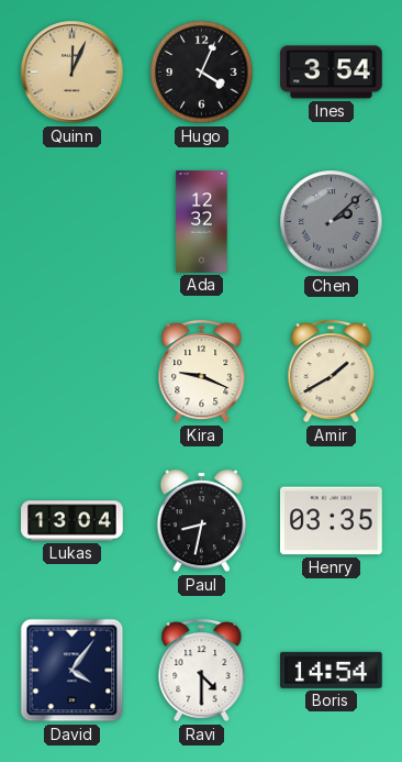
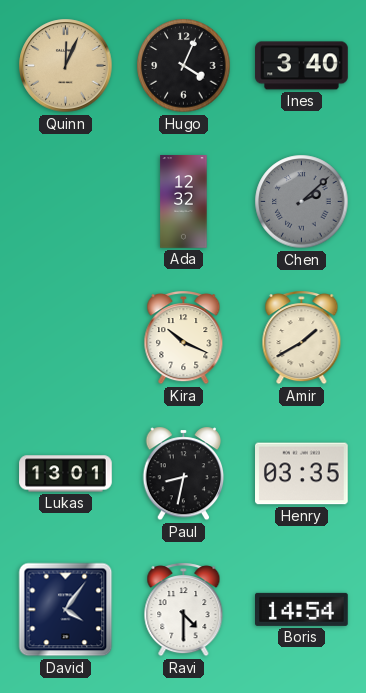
Ines: 3:54 -> 3:40 (302, 66)
Kira: 9:19 -> 10:19 (184, 338)
Lukas: 13:04 -> 13:01 (66, 474)
